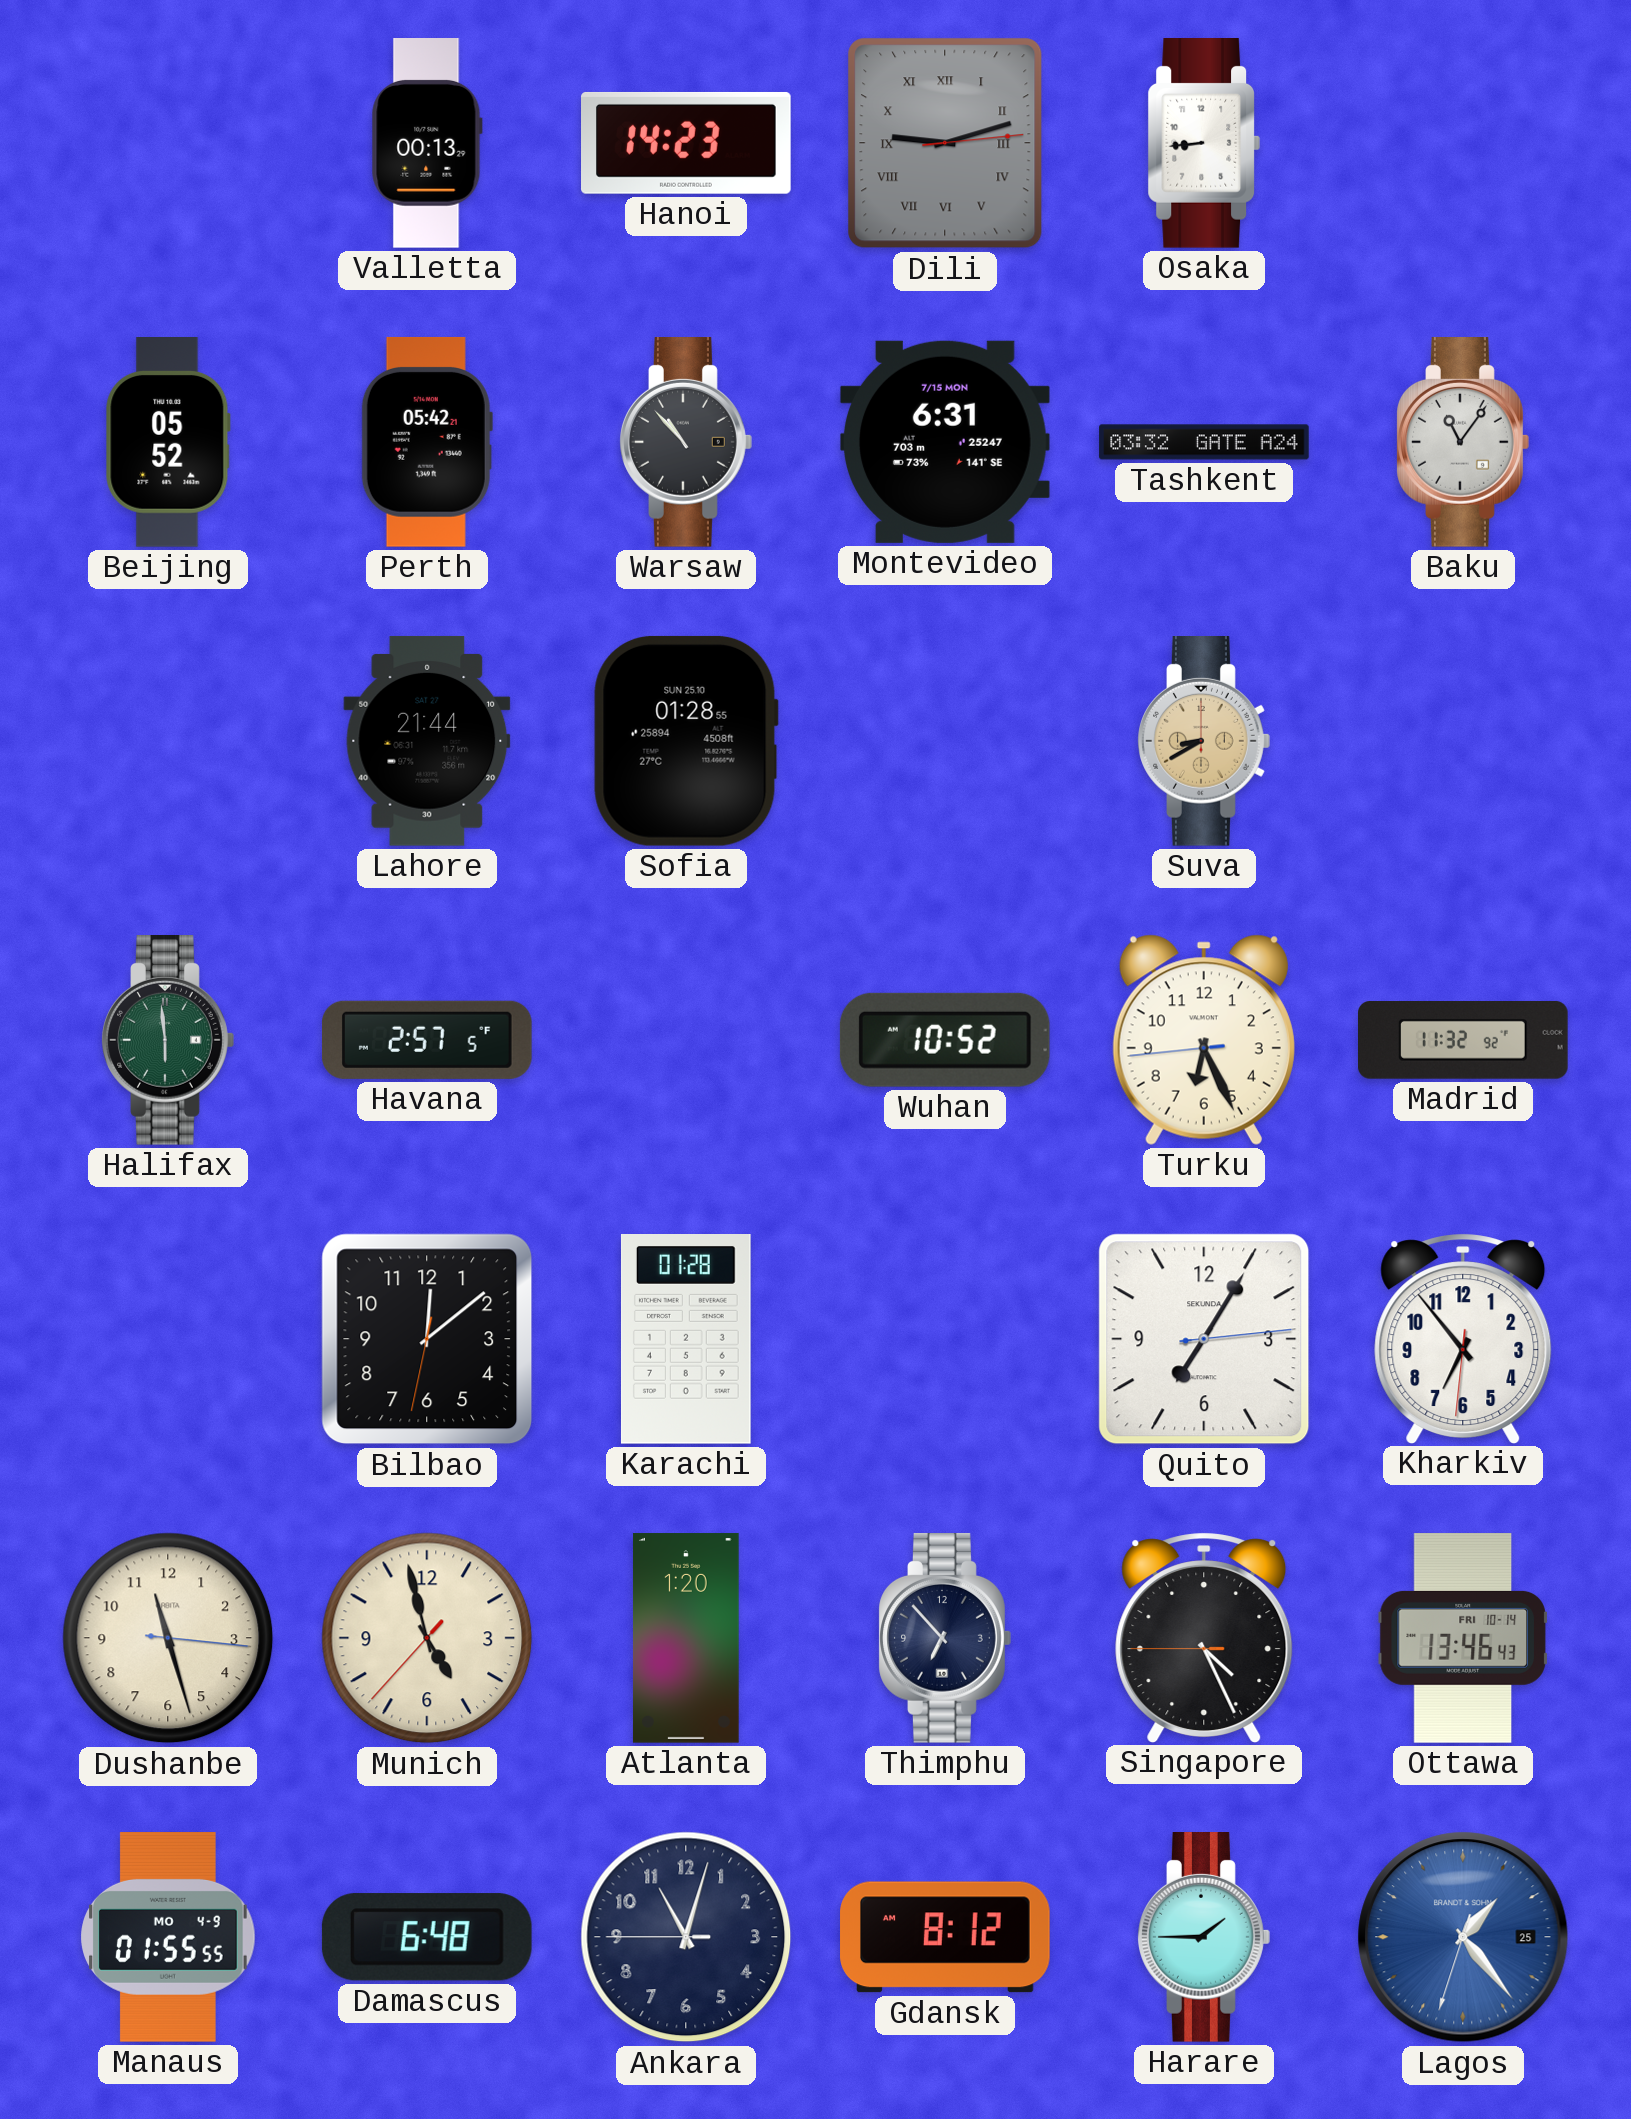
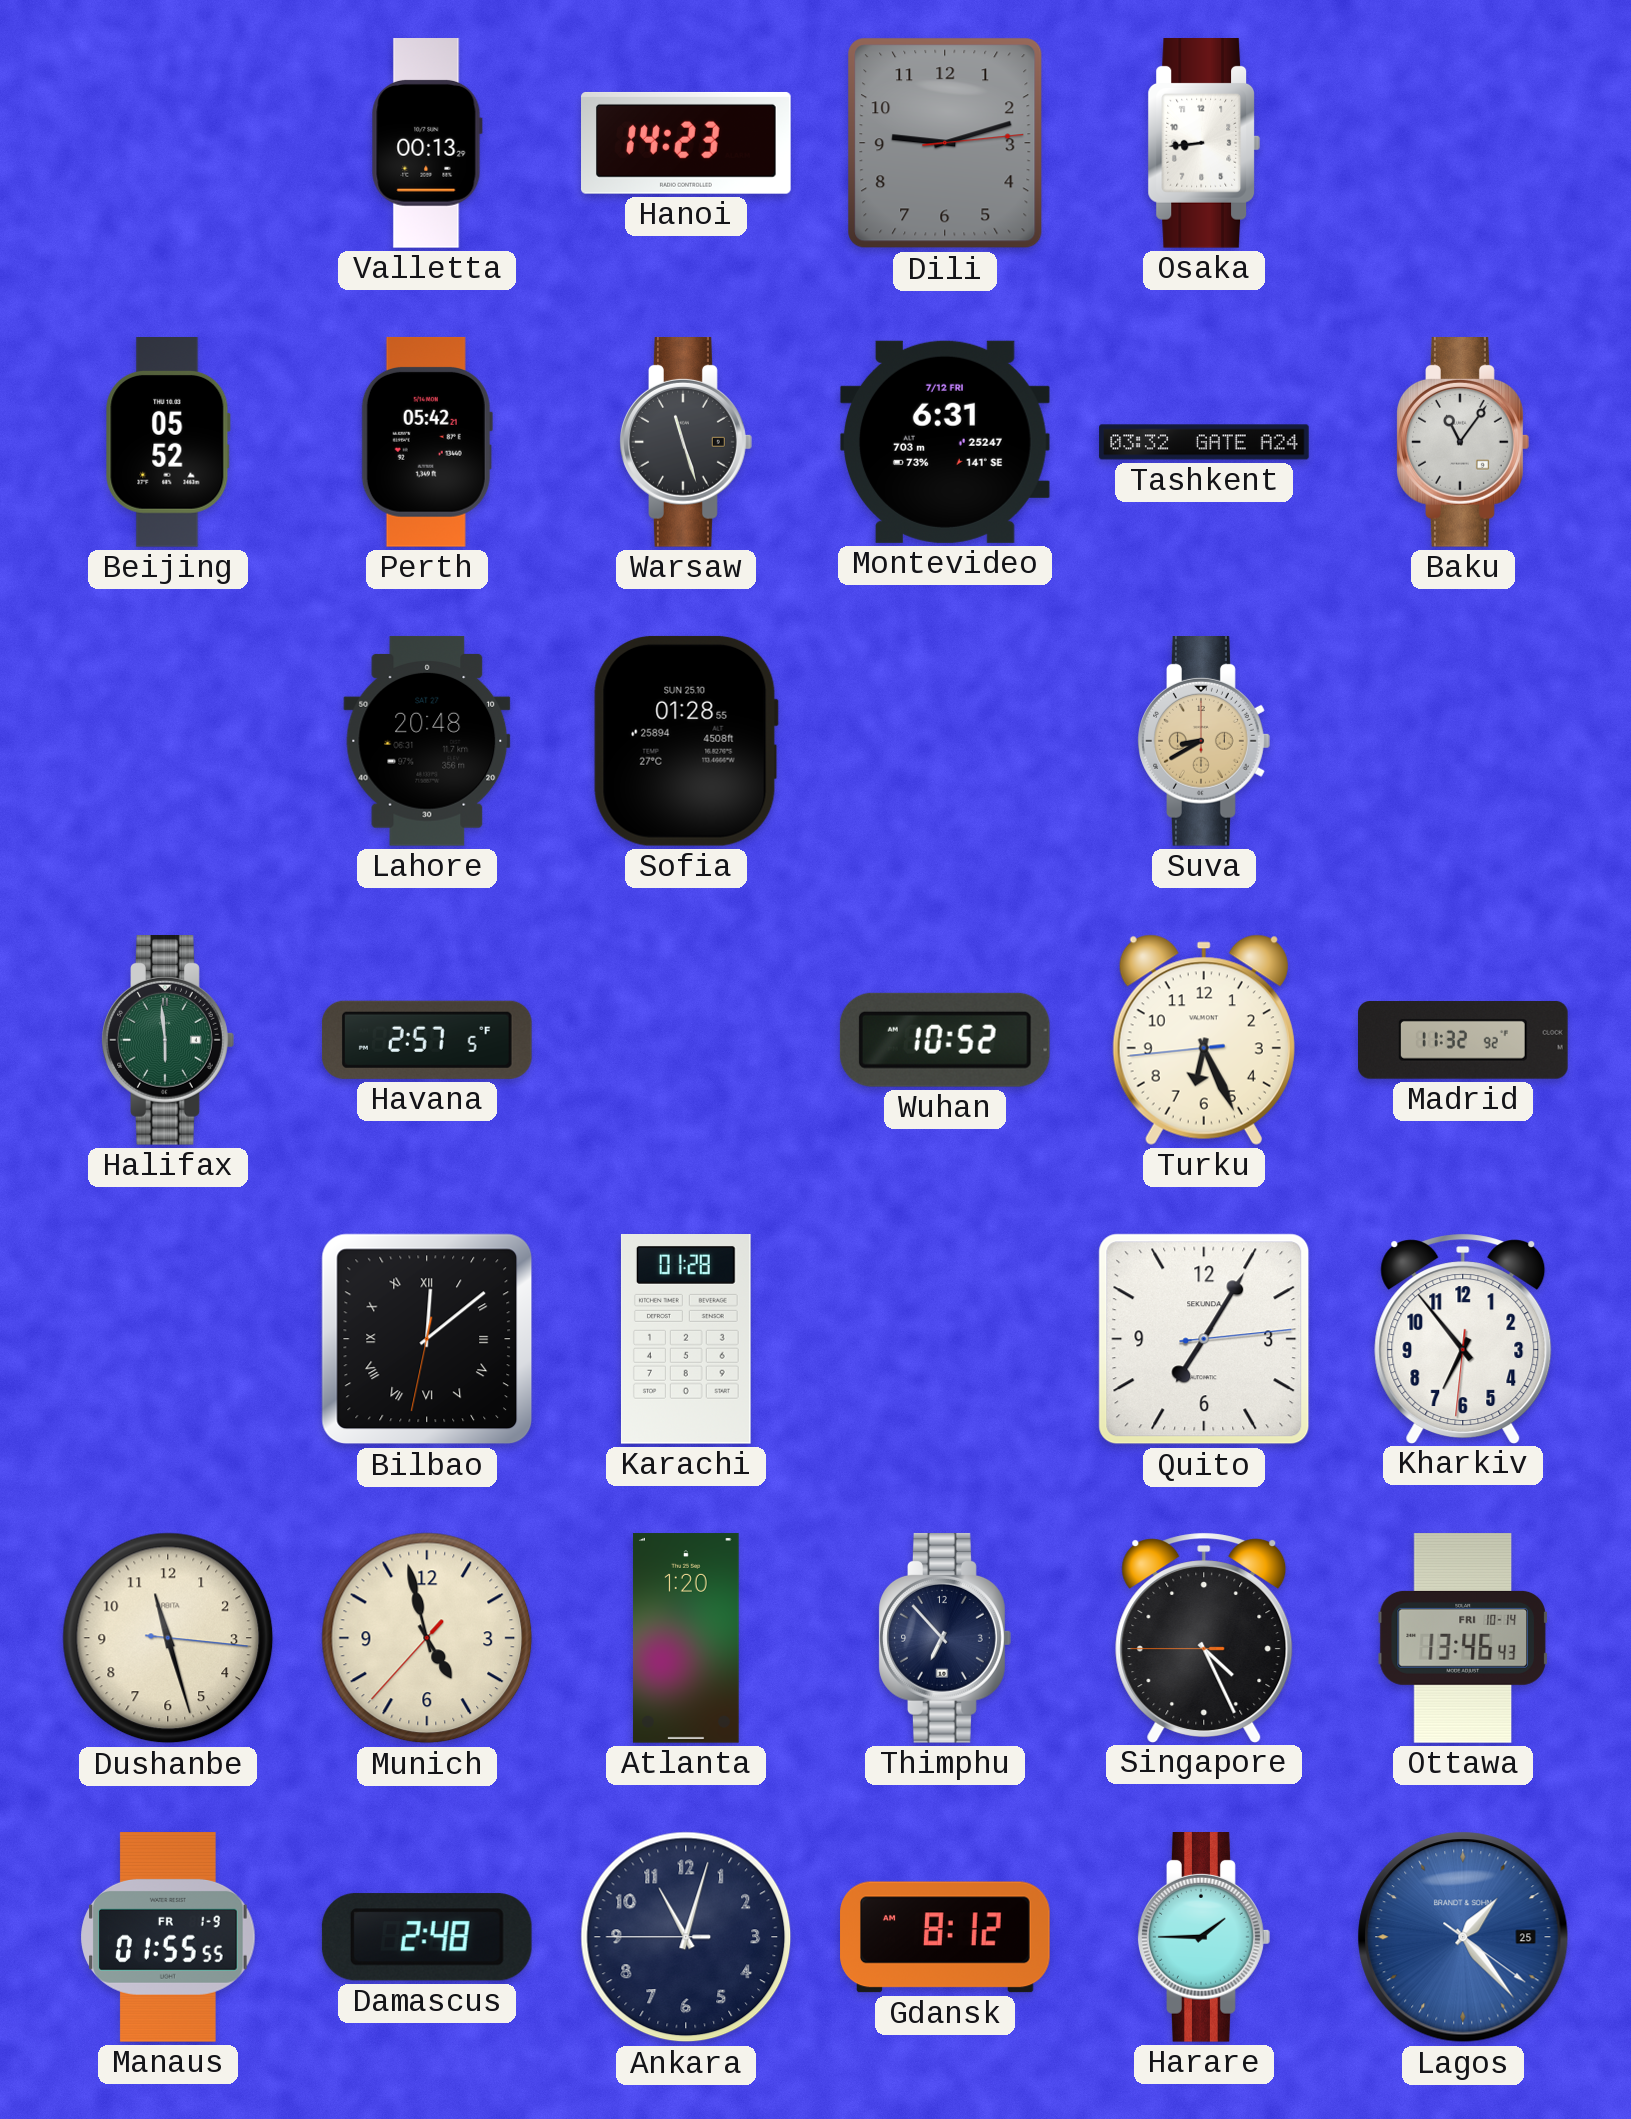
Dili numerals: Roman -> Arabic (945, 143)
Warsaw: 10:53 -> 11:27 (686, 443)
Montevideo date: 7/15 MON -> 7/12 FRI (945, 442)
Lahore: 21:44 -> 20:48 (427, 741)
Bilbao numerals: Arabic -> Roman (427, 1339)
Manaus date: MO 4-9 -> FR 1-9 (168, 1938)
Damascus: 6:48 -> 2:48 (427, 1937)
Lagos: 1:23:33 -> 1:23:21 (1463, 1937)
